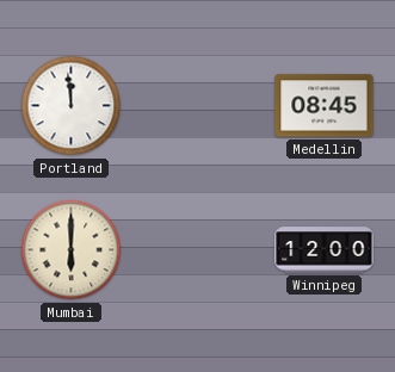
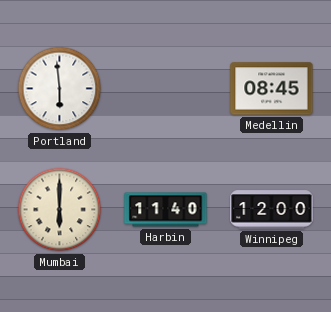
Portland: 11:59 -> 5:59 (60, 89)
Harbin: none -> 11:40 (166, 210)
